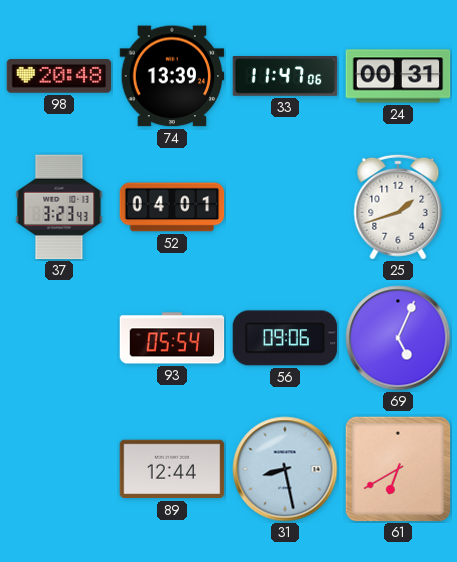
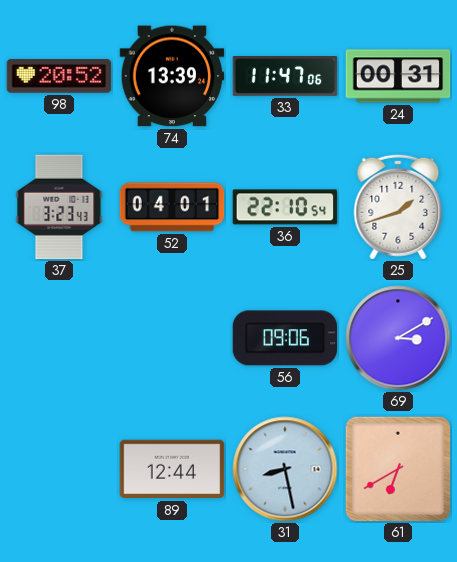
98: 20:48 -> 20:52 (59, 76)
36: none -> 22:10 (285, 207)
93: 05:54 -> none (172, 338)
69: 5:04 -> 3:10 (398, 338)
